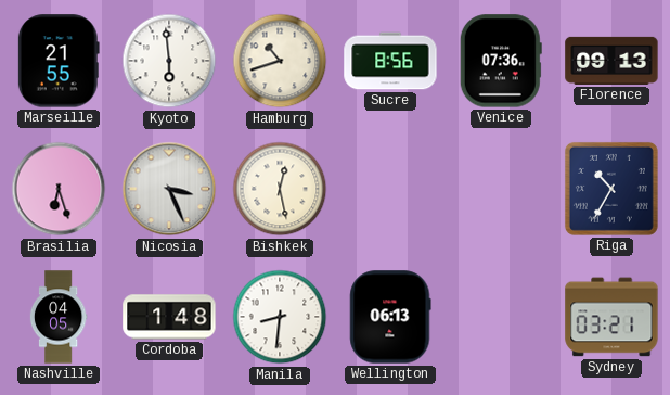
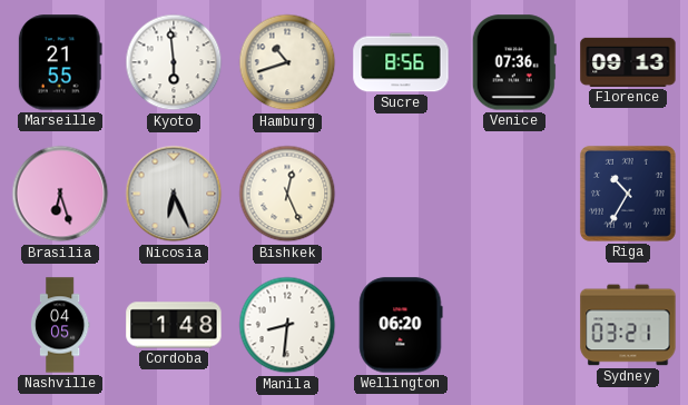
Nicosia: 3:26 -> 6:26 (174, 194)
Bishkek: 12:28 -> 12:26 (287, 194)
Wellington: 06:13 -> 06:20 (401, 325)
